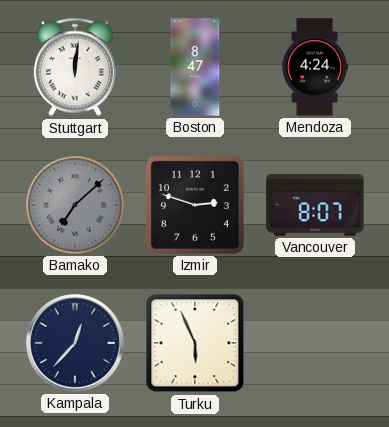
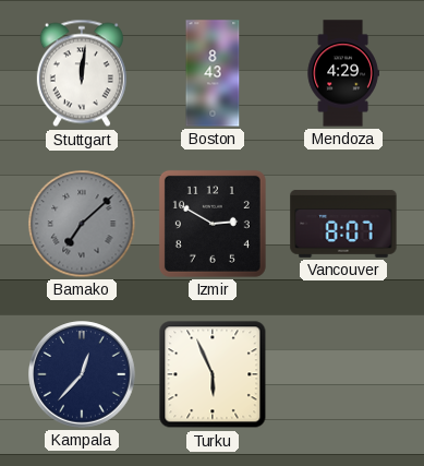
Boston: 8:47 -> 8:43 (213, 73)
Mendoza: 4:24 -> 4:29 (343, 73)
Izmir: 2:48 -> 2:50 (213, 224)
